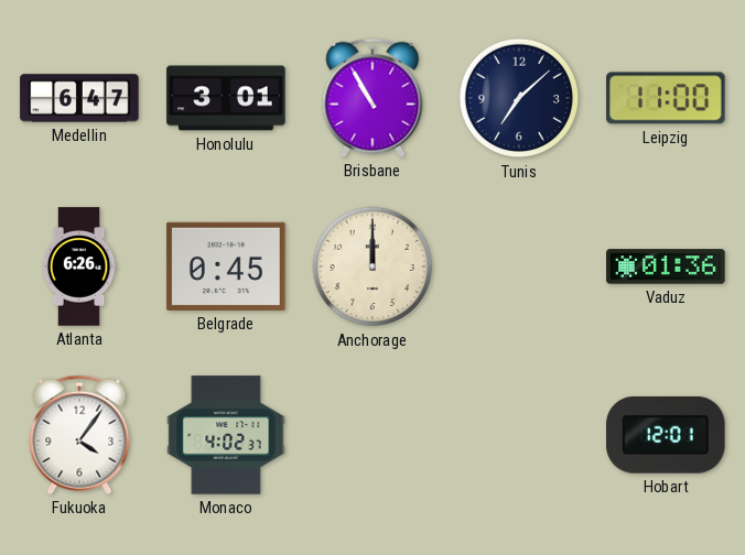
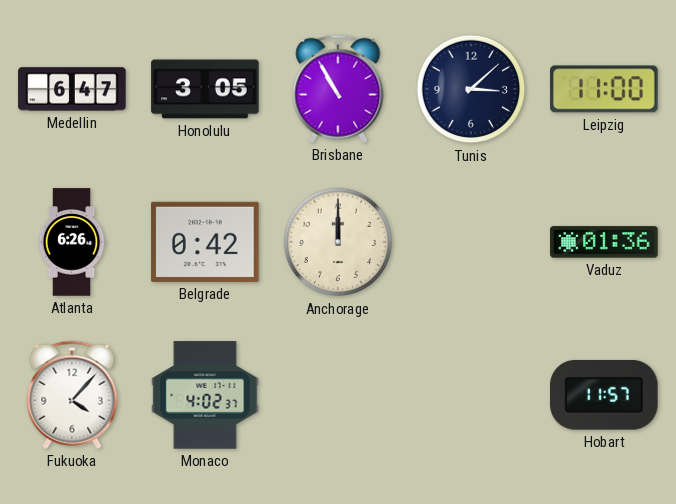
Honolulu: 3:01 -> 3:05 (205, 89)
Tunis: 7:08 -> 3:08 (471, 89)
Belgrade: 0:45 -> 0:42 (205, 242)
Fukuoka: 4:06 -> 4:07 (72, 395)
Hobart: 12:01 -> 11:57 (604, 395)
